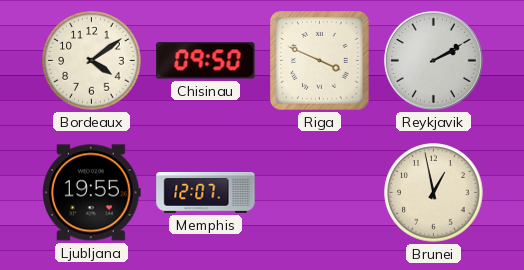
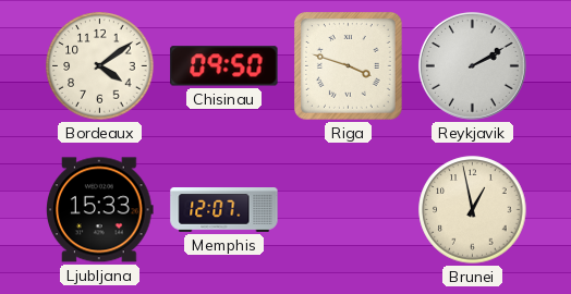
Riga: 3:49 -> 3:48 (349, 66)
Ljubljana: 19:55 -> 15:33 (100, 210)
